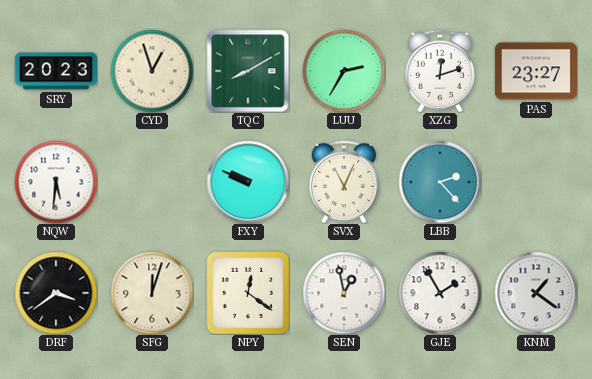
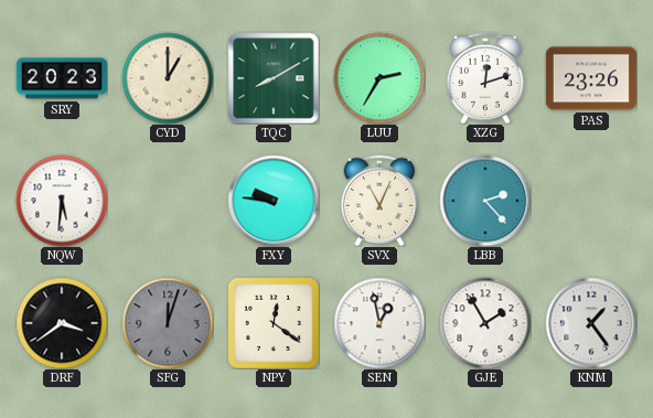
CYD: 12:57 -> 1:00 (168, 78)
PAS: 23:27 -> 23:26 (591, 78)
FXY: 9:49 -> 9:46 (274, 201)
SFG dial: cream -> grey (168, 323)
KNM: 1:21 -> 1:24 (591, 323)
